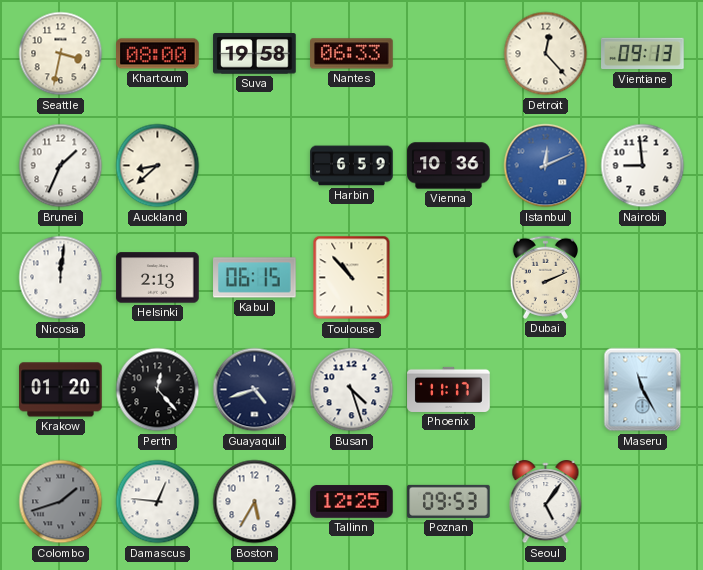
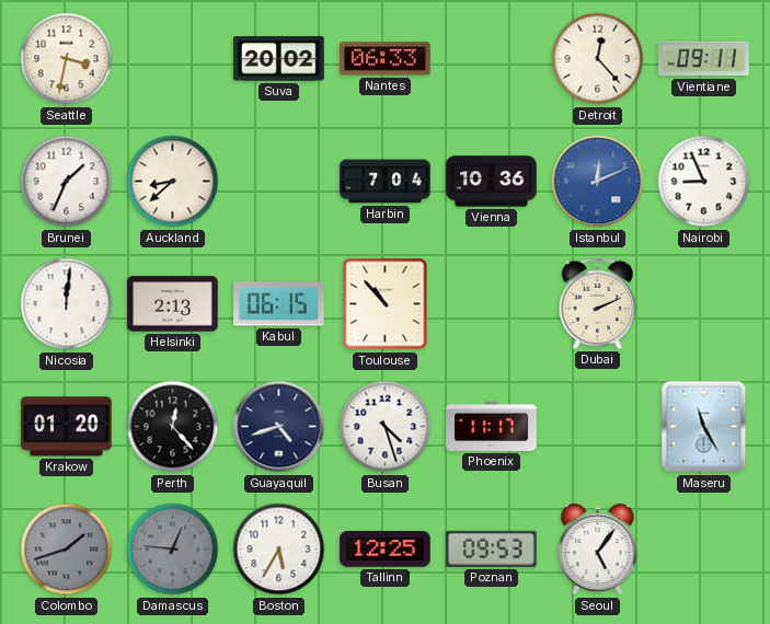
Khartoum: 08:00 -> none (158, 54)
Suva: 19:58 -> 20:02 (279, 59)
Vientiane: 09:13 -> 09:11 (704, 59)
Harbin: 6:59 -> 7:04 (386, 182)
Nairobi: 8:59 -> 8:56 (704, 182)
Damascus dial: white -> grey (173, 550)
